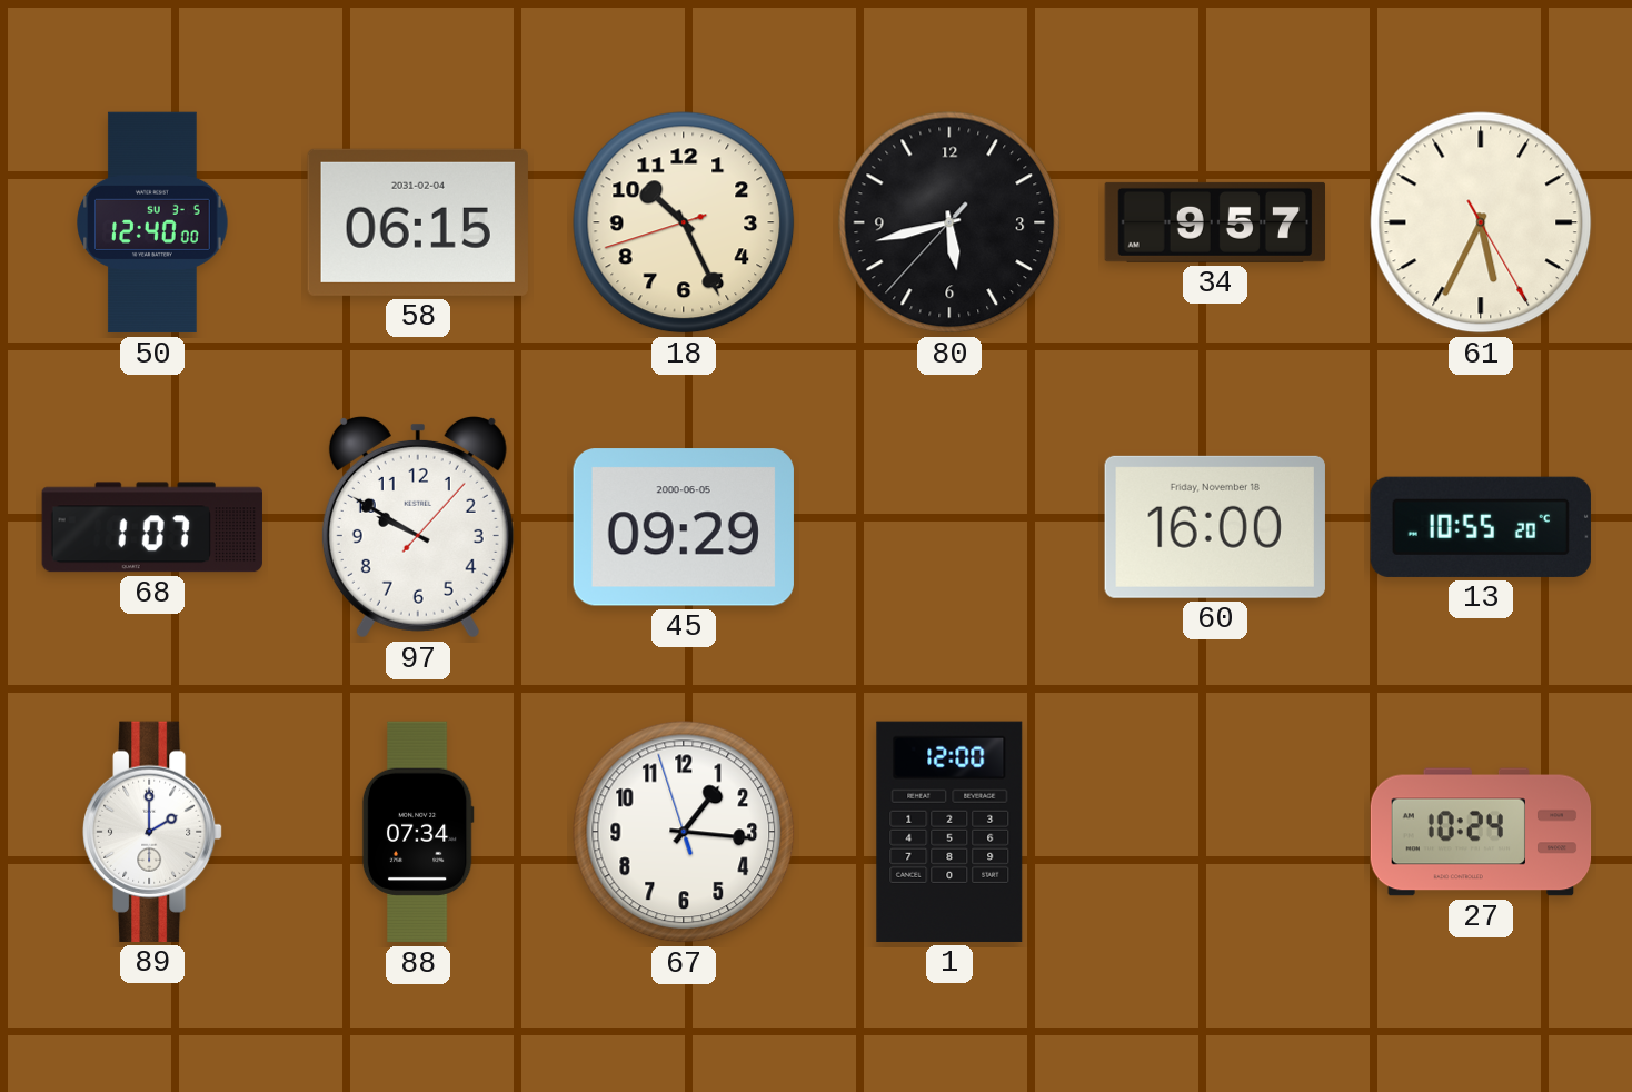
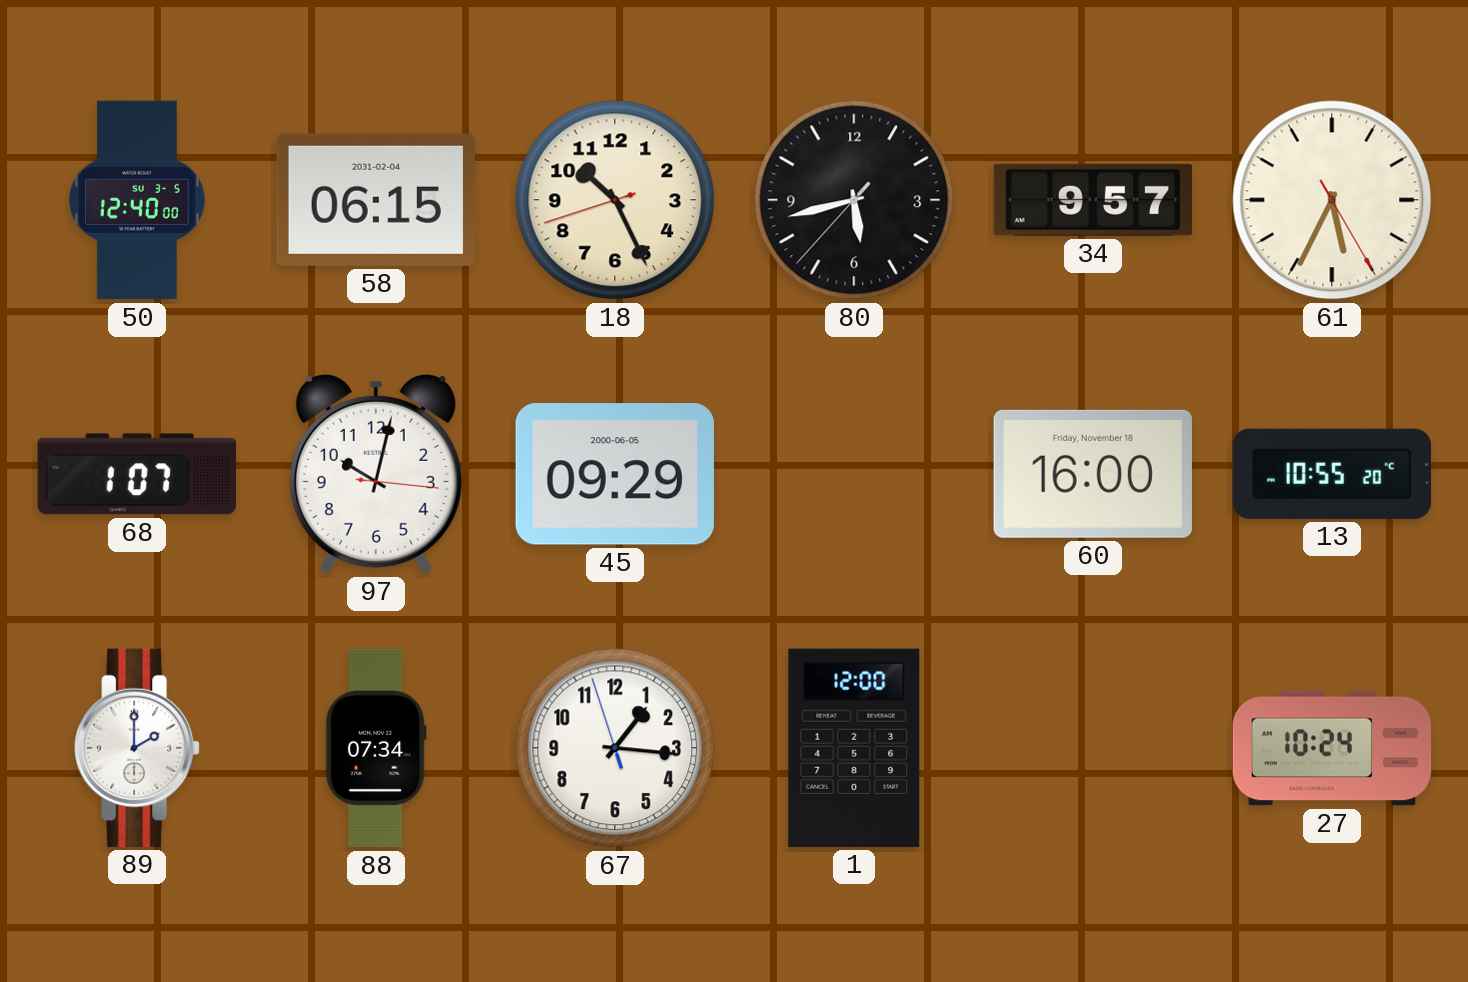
97: 9:50 -> 10:02 (376, 474)
